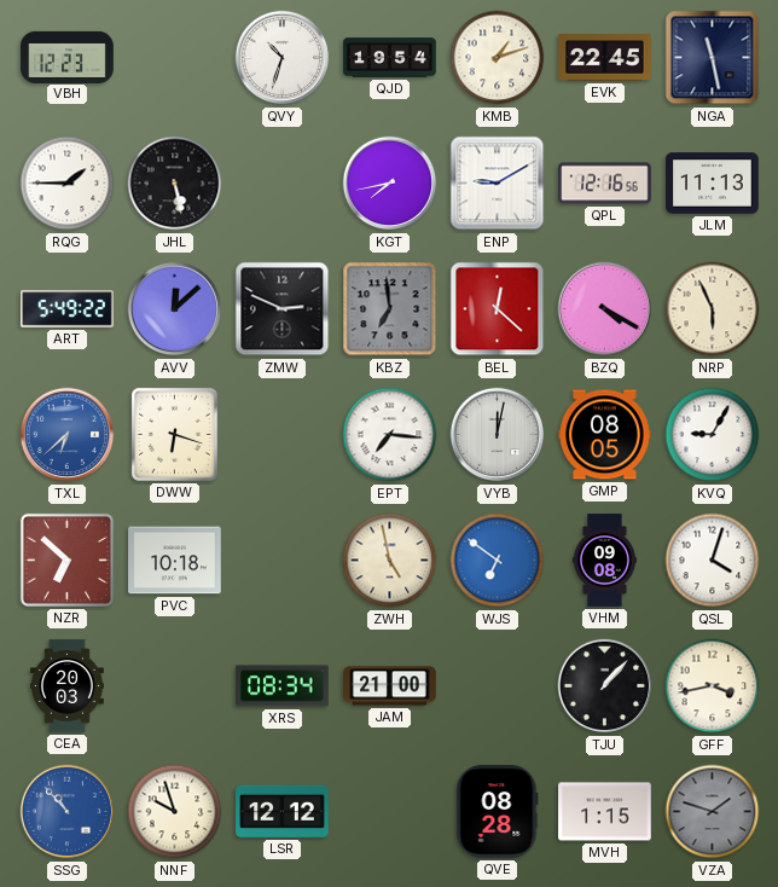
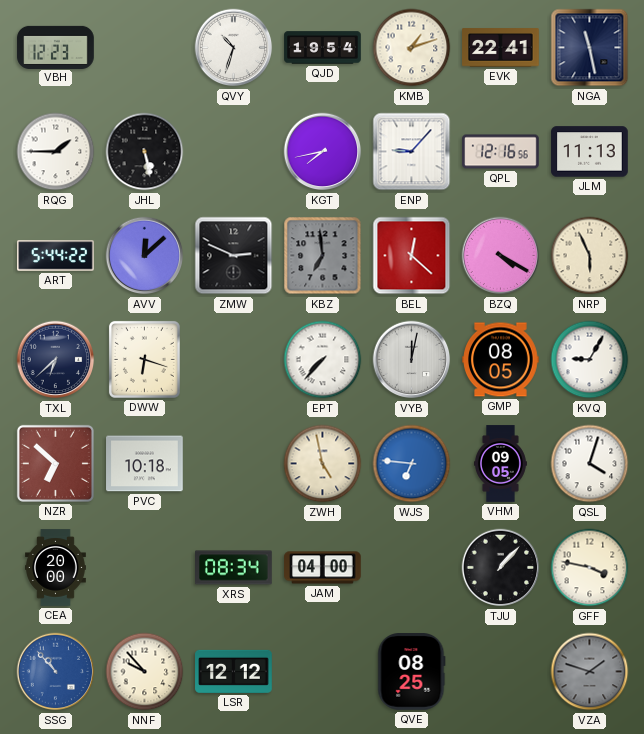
EVK: 22:45 -> 22:41 (501, 48)
ENP: 9:10 -> 9:07 (412, 152)
ART: 5:49 -> 5:44 (56, 256)
TXL dial: blue -> navy (56, 360)
EPT: 7:16 -> 7:37 (323, 360)
WJS: 6:51 -> 6:46 (412, 464)
VHM: 09:08 -> 09:05 (500, 464)
CEA: 20:03 -> 20:00 (56, 568)
JAM: 21:00 -> 04:00 (323, 568)
GFF: 3:43 -> 3:47 (590, 568)
NNF: 9:57 -> 9:53 (145, 672)
QVE: 08:28 -> 08:25 (412, 672)
MVH: 1:15 -> none (605, 812)
